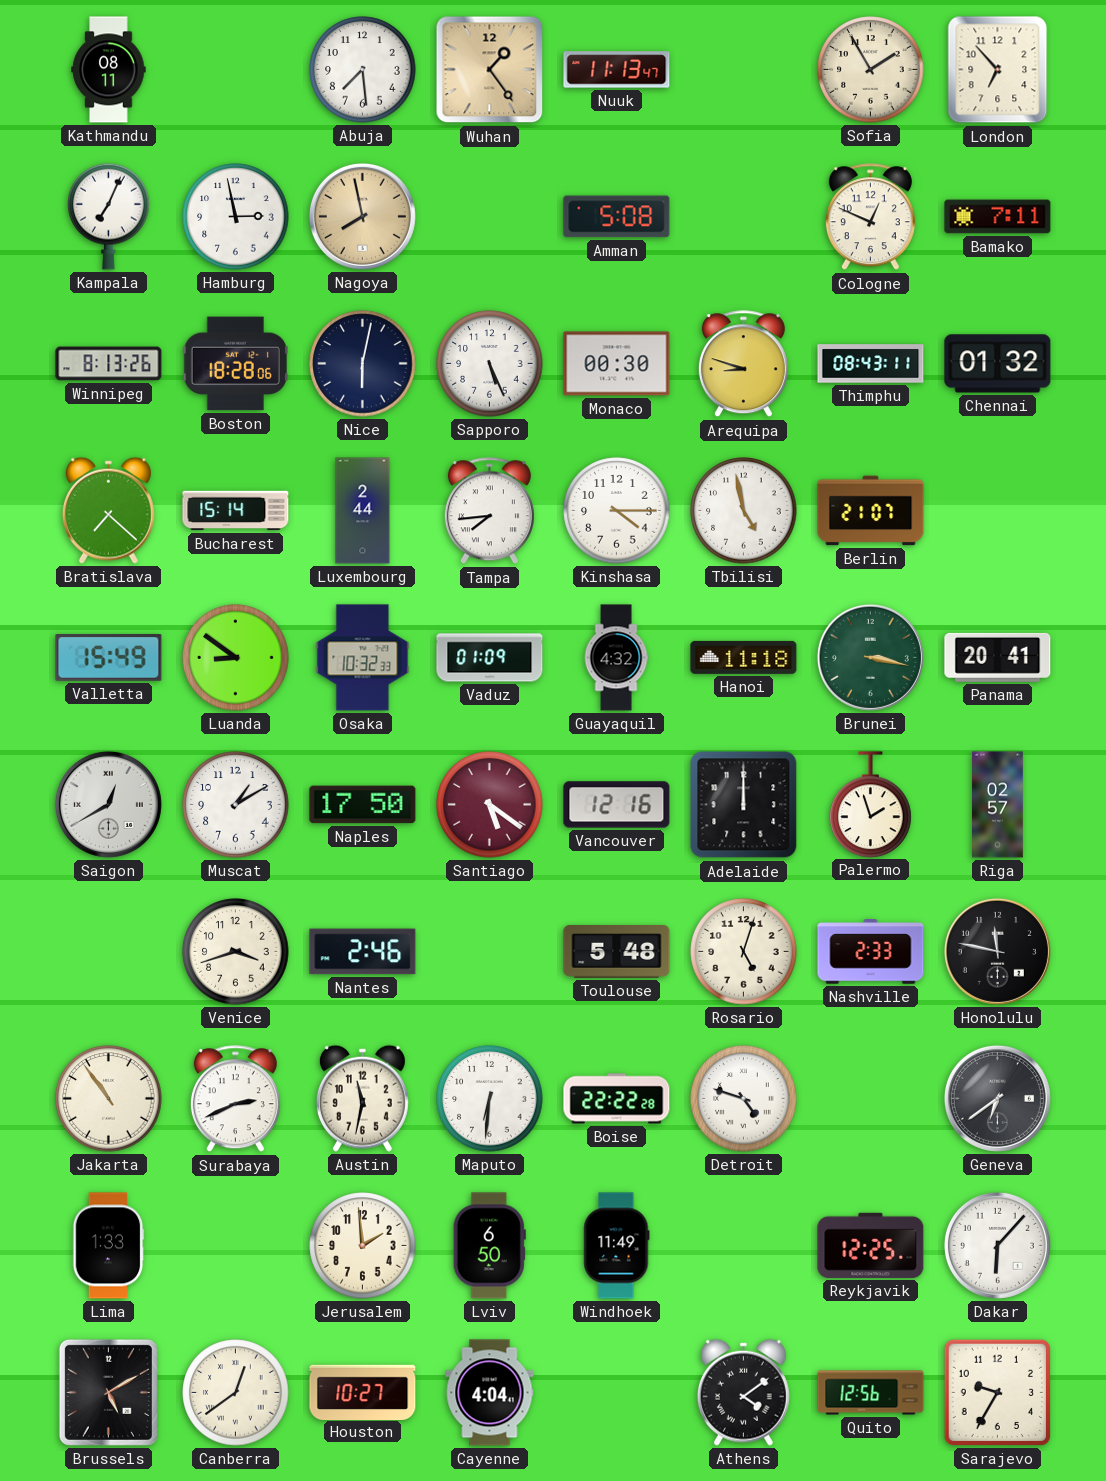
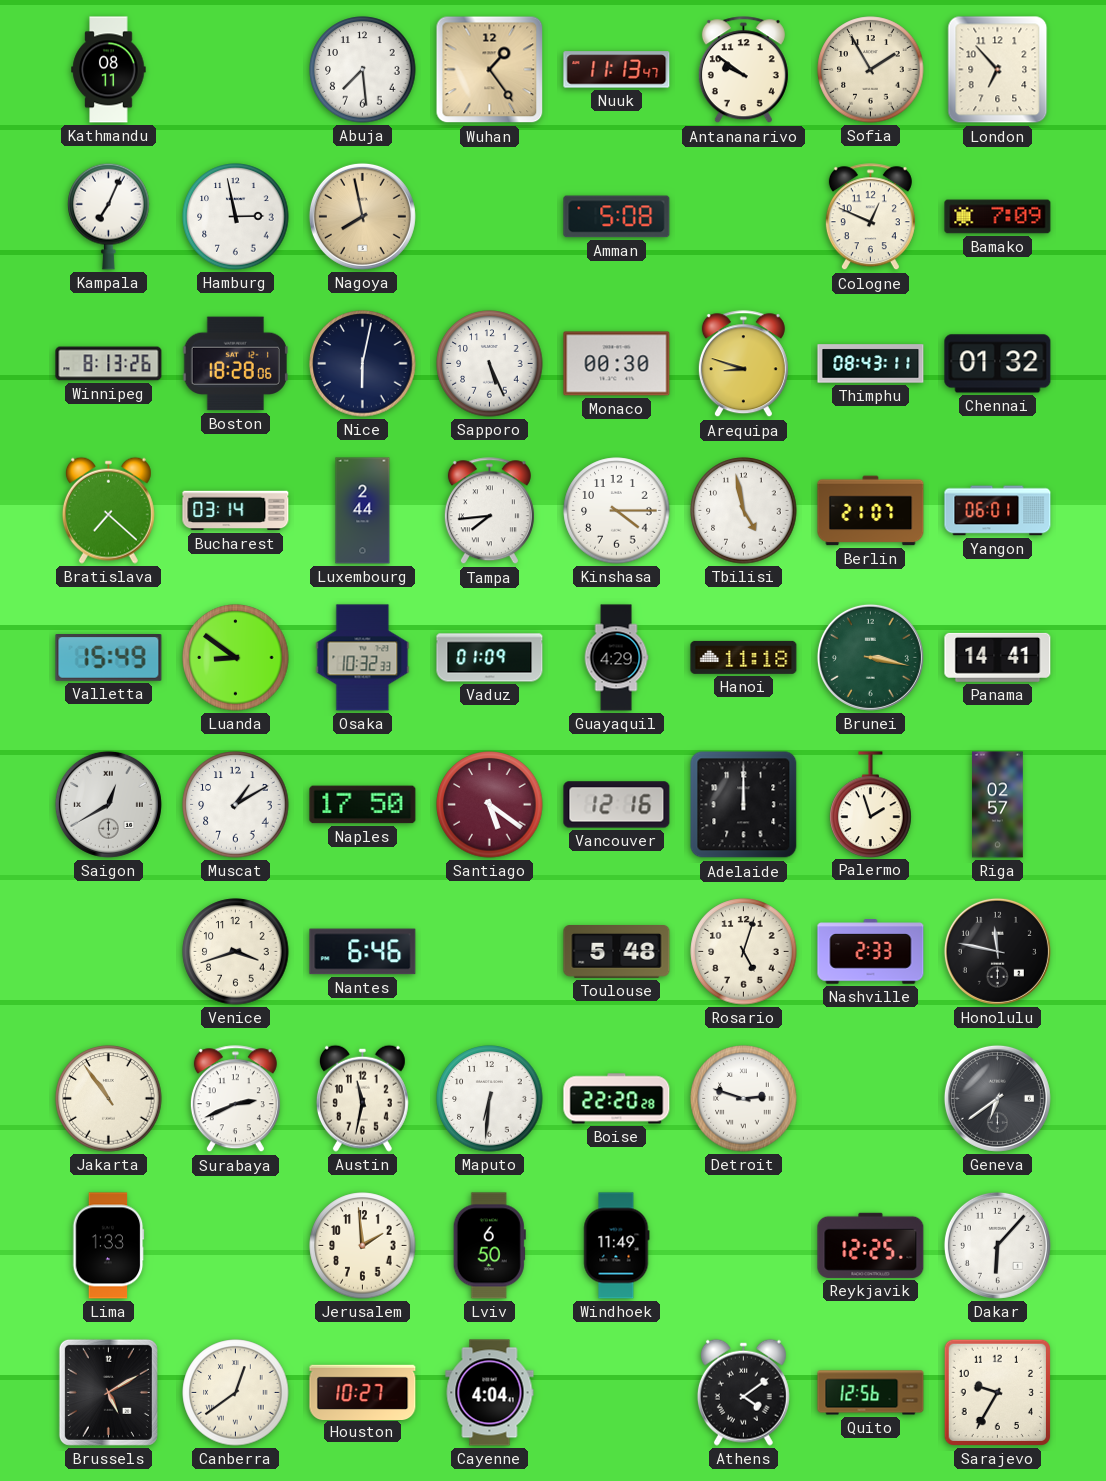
Antananarivo: none -> 9:51 (743, 70)
Bamako: 7:11 -> 7:09 (998, 217)
Bucharest: 15:14 -> 03:14 (236, 511)
Yangon: none -> 06:01 (998, 511)
Guayaquil: 4:32 -> 4:29 (616, 658)
Panama: 20:41 -> 14:41 (998, 657)
Nantes: 2:46 -> 6:46 (363, 952)
Boise: 22:22 -> 22:20 (617, 1099)
Detroit: 4:48 -> 2:48 (744, 1099)
